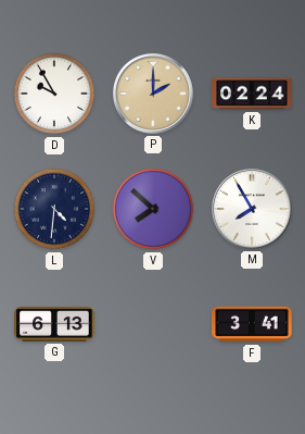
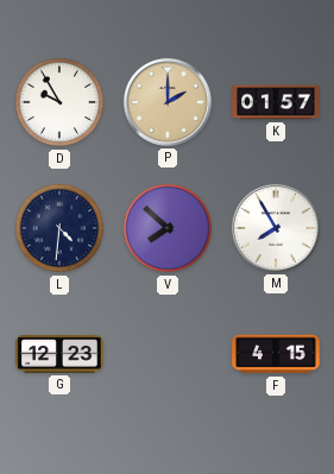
K: 02:24 -> 01:57 (276, 102)
G: 6:13 -> 12:23 (59, 354)
F: 3:41 -> 4:15 (276, 354)
